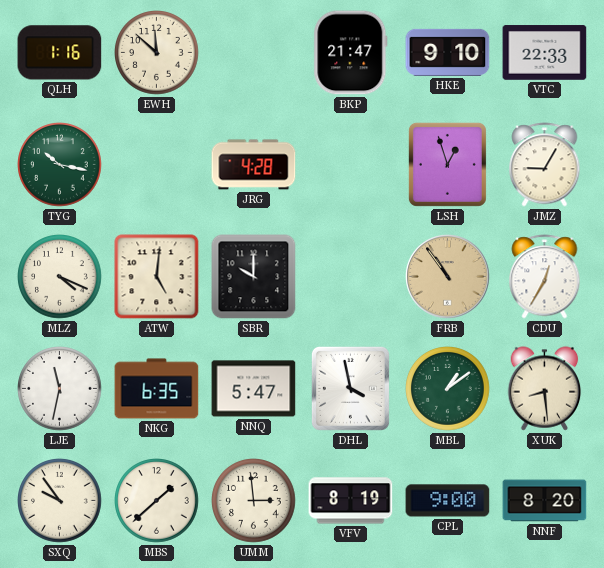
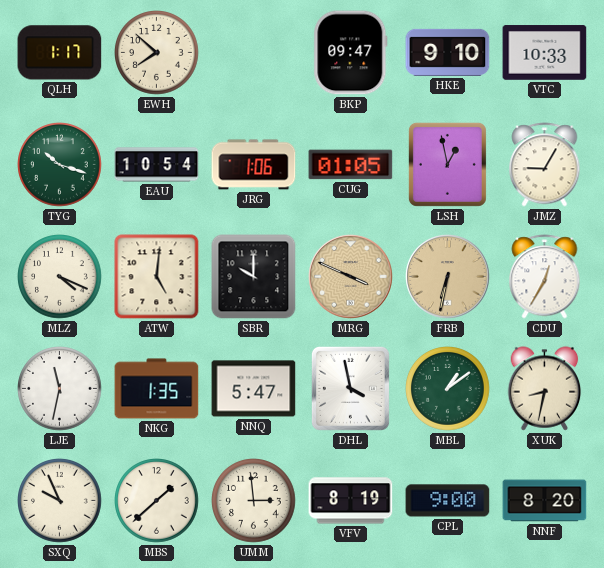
QLH: 1:16 -> 1:17 (60, 53)
EWH: 11:52 -> 7:52 (157, 53)
BKP: 21:47 -> 09:47 (351, 53)
VTC: 22:33 -> 10:33 (545, 53)
TYG: 10:17 -> 10:18 (60, 165)
EAU: none -> 10:54 (157, 165)
JRG: 4:28 -> 1:06 (254, 165)
CUG: none -> 01:05 (351, 165)
LSH: 12:57 -> 12:58 (447, 164)
MRG: none -> 3:49 (351, 277)
FRB: 10:54 -> 6:32 (448, 277)
NKG: 6:35 -> 1:35 (157, 389)
XUK: 8:29 -> 8:32 (545, 389)
SXQ: 9:54 -> 9:56 (60, 501)
